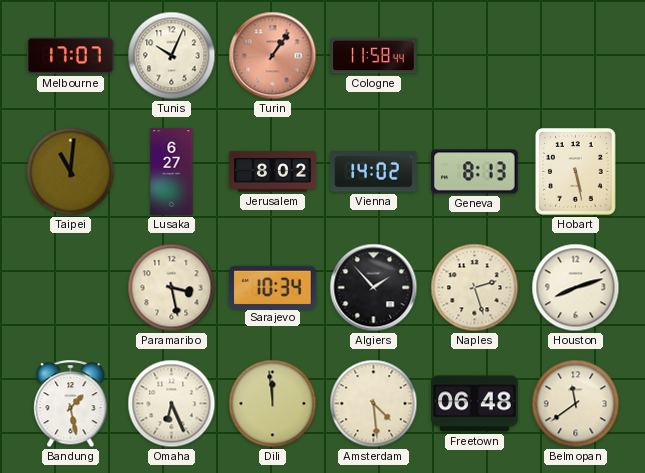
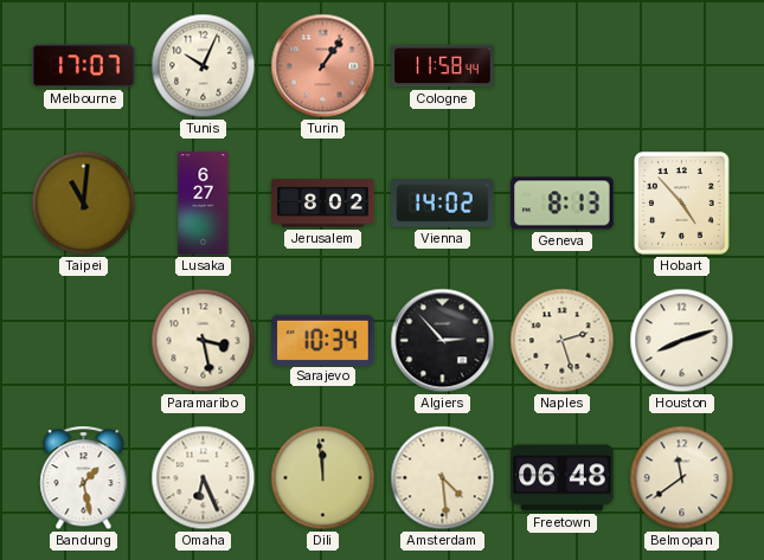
Hobart: 5:28 -> 4:53 (682, 204)
Algiers: 1:53 -> 2:53 (443, 341)
